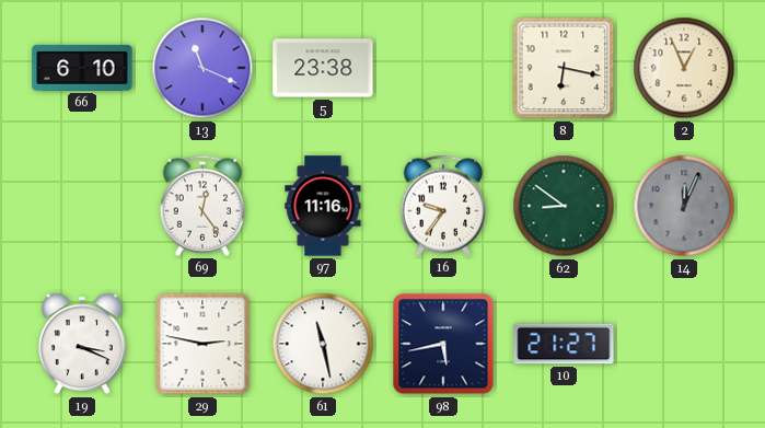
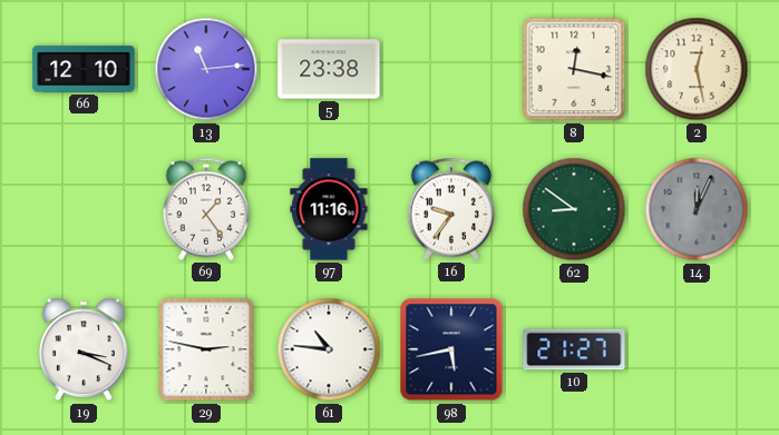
66: 6:10 -> 12:10 (84, 69)
13: 11:19 -> 11:14 (206, 69)
8: 6:17 -> 12:17 (574, 69)
2: 12:56 -> 12:28 (697, 69)
69: 12:24 -> 1:24 (206, 209)
61: 11:28 -> 10:46 (329, 349)
